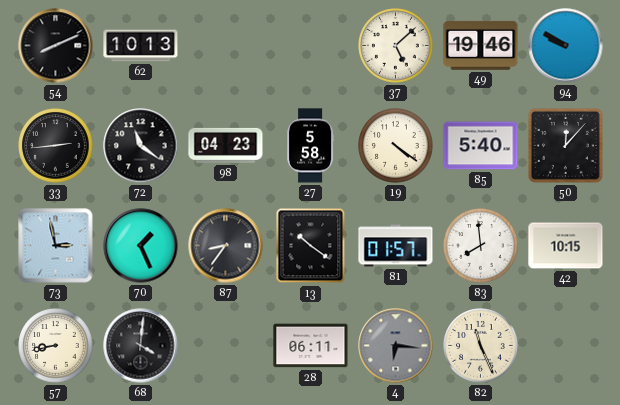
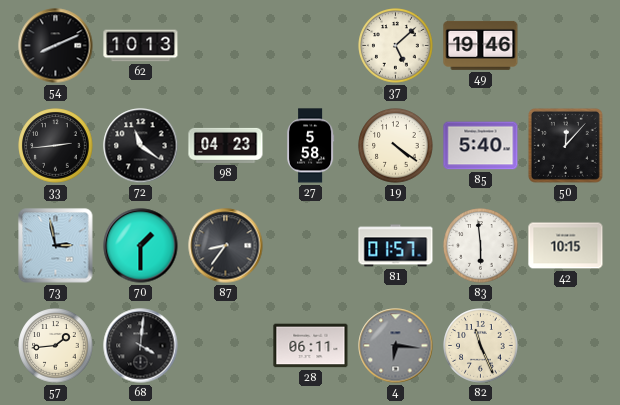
94: 9:50 -> none (566, 46)
70: 1:26 -> 1:30 (141, 246)
13: 10:21 -> none (311, 246)
83: 7:59 -> 5:59 (481, 246)
57: 8:43 -> 1:44 (56, 346)
